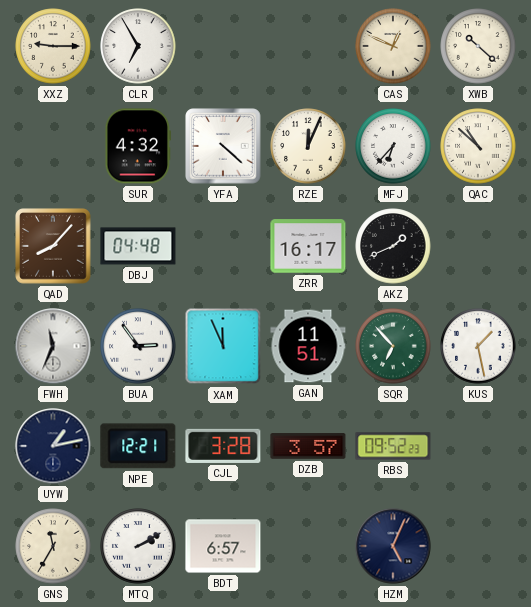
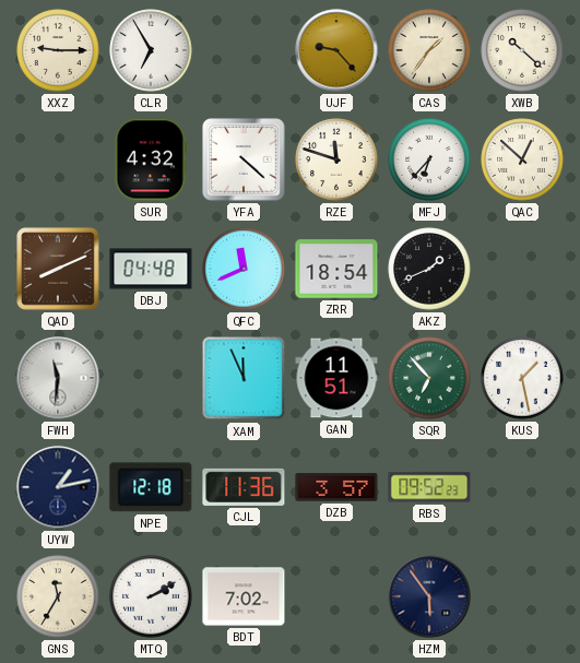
UJF: none -> 9:23 (336, 50)
CAS: 12:49 -> 1:36 (429, 50)
RZE: 12:04 -> 11:48 (336, 159)
QAC: 10:52 -> 12:52 (522, 159)
QAD: 8:07 -> 8:11 (58, 269)
QFC: none -> 11:41 (244, 269)
ZRR: 16:17 -> 18:54 (336, 269)
FWH: 11:34 -> 11:31 (58, 378)
BUA: 2:54 -> none (138, 346)
NPE: 12:21 -> 12:18 (151, 487)
CJL: 3:28 -> 11:36 (244, 487)
BDT: 6:57 -> 7:02 (244, 596)
HZM: 5:04 -> 5:54 (429, 596)
